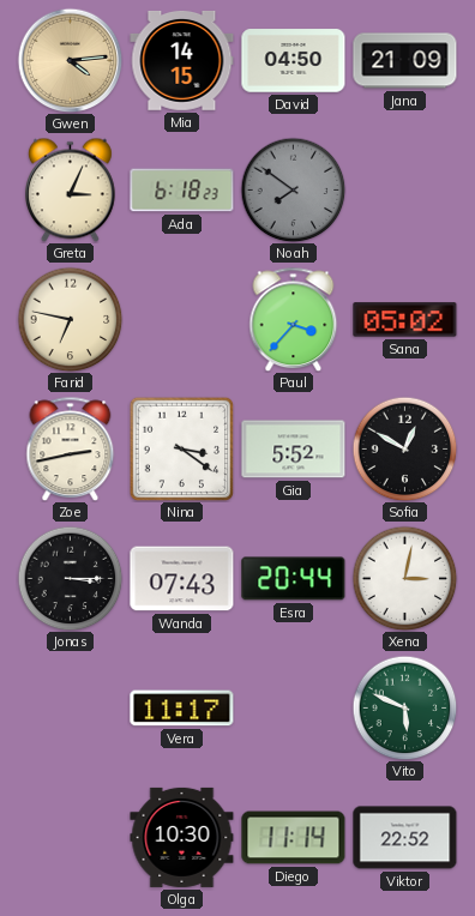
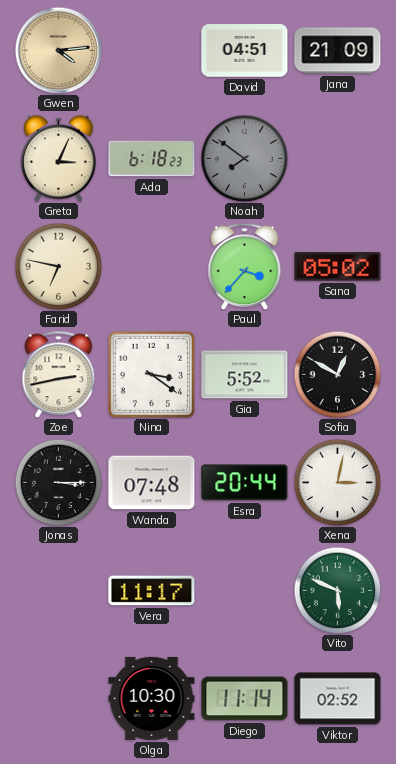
Mia: 14:15 -> none (182, 60)
David: 04:50 -> 04:51 (245, 51)
Wanda: 07:43 -> 07:48 (152, 483)
Viktor: 22:52 -> 02:52 (338, 699)
